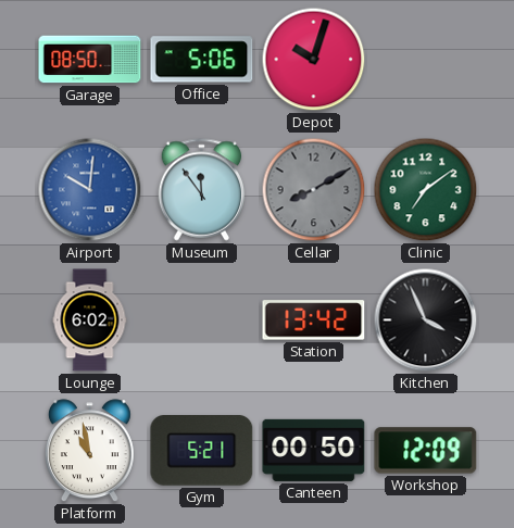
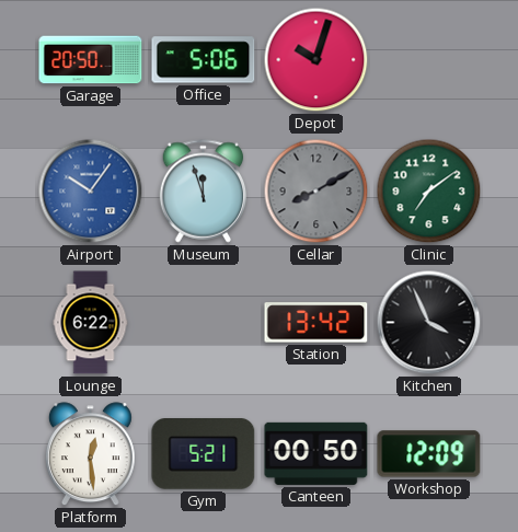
Garage: 08:50 -> 20:50 (91, 60)
Airport: 10:01 -> 10:06 (91, 192)
Museum: 11:54 -> 11:57 (204, 192)
Lounge: 6:02 -> 6:22 (91, 323)
Platform: 10:58 -> 12:29 (90, 454)
